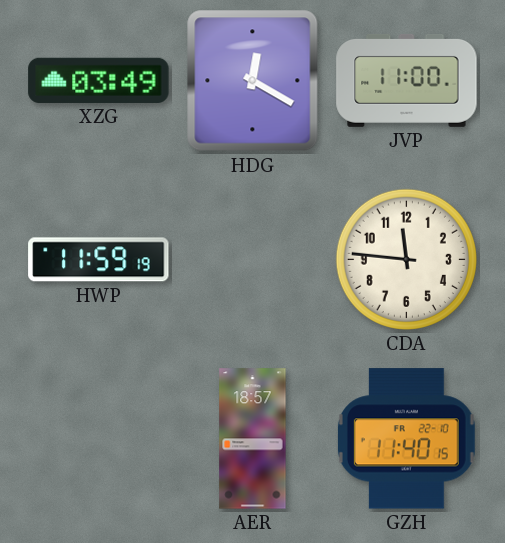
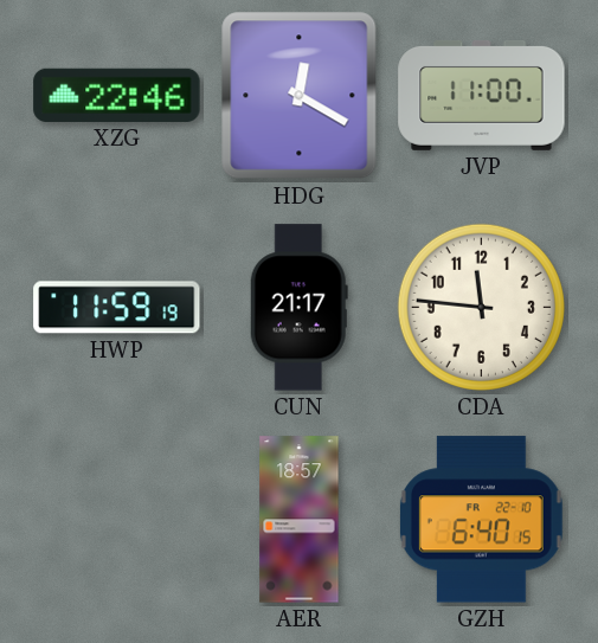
XZG: 03:49 -> 22:46 (117, 95)
CUN: none -> 21:17 (298, 308)
GZH: 11:40 -> 6:40 (481, 520)
